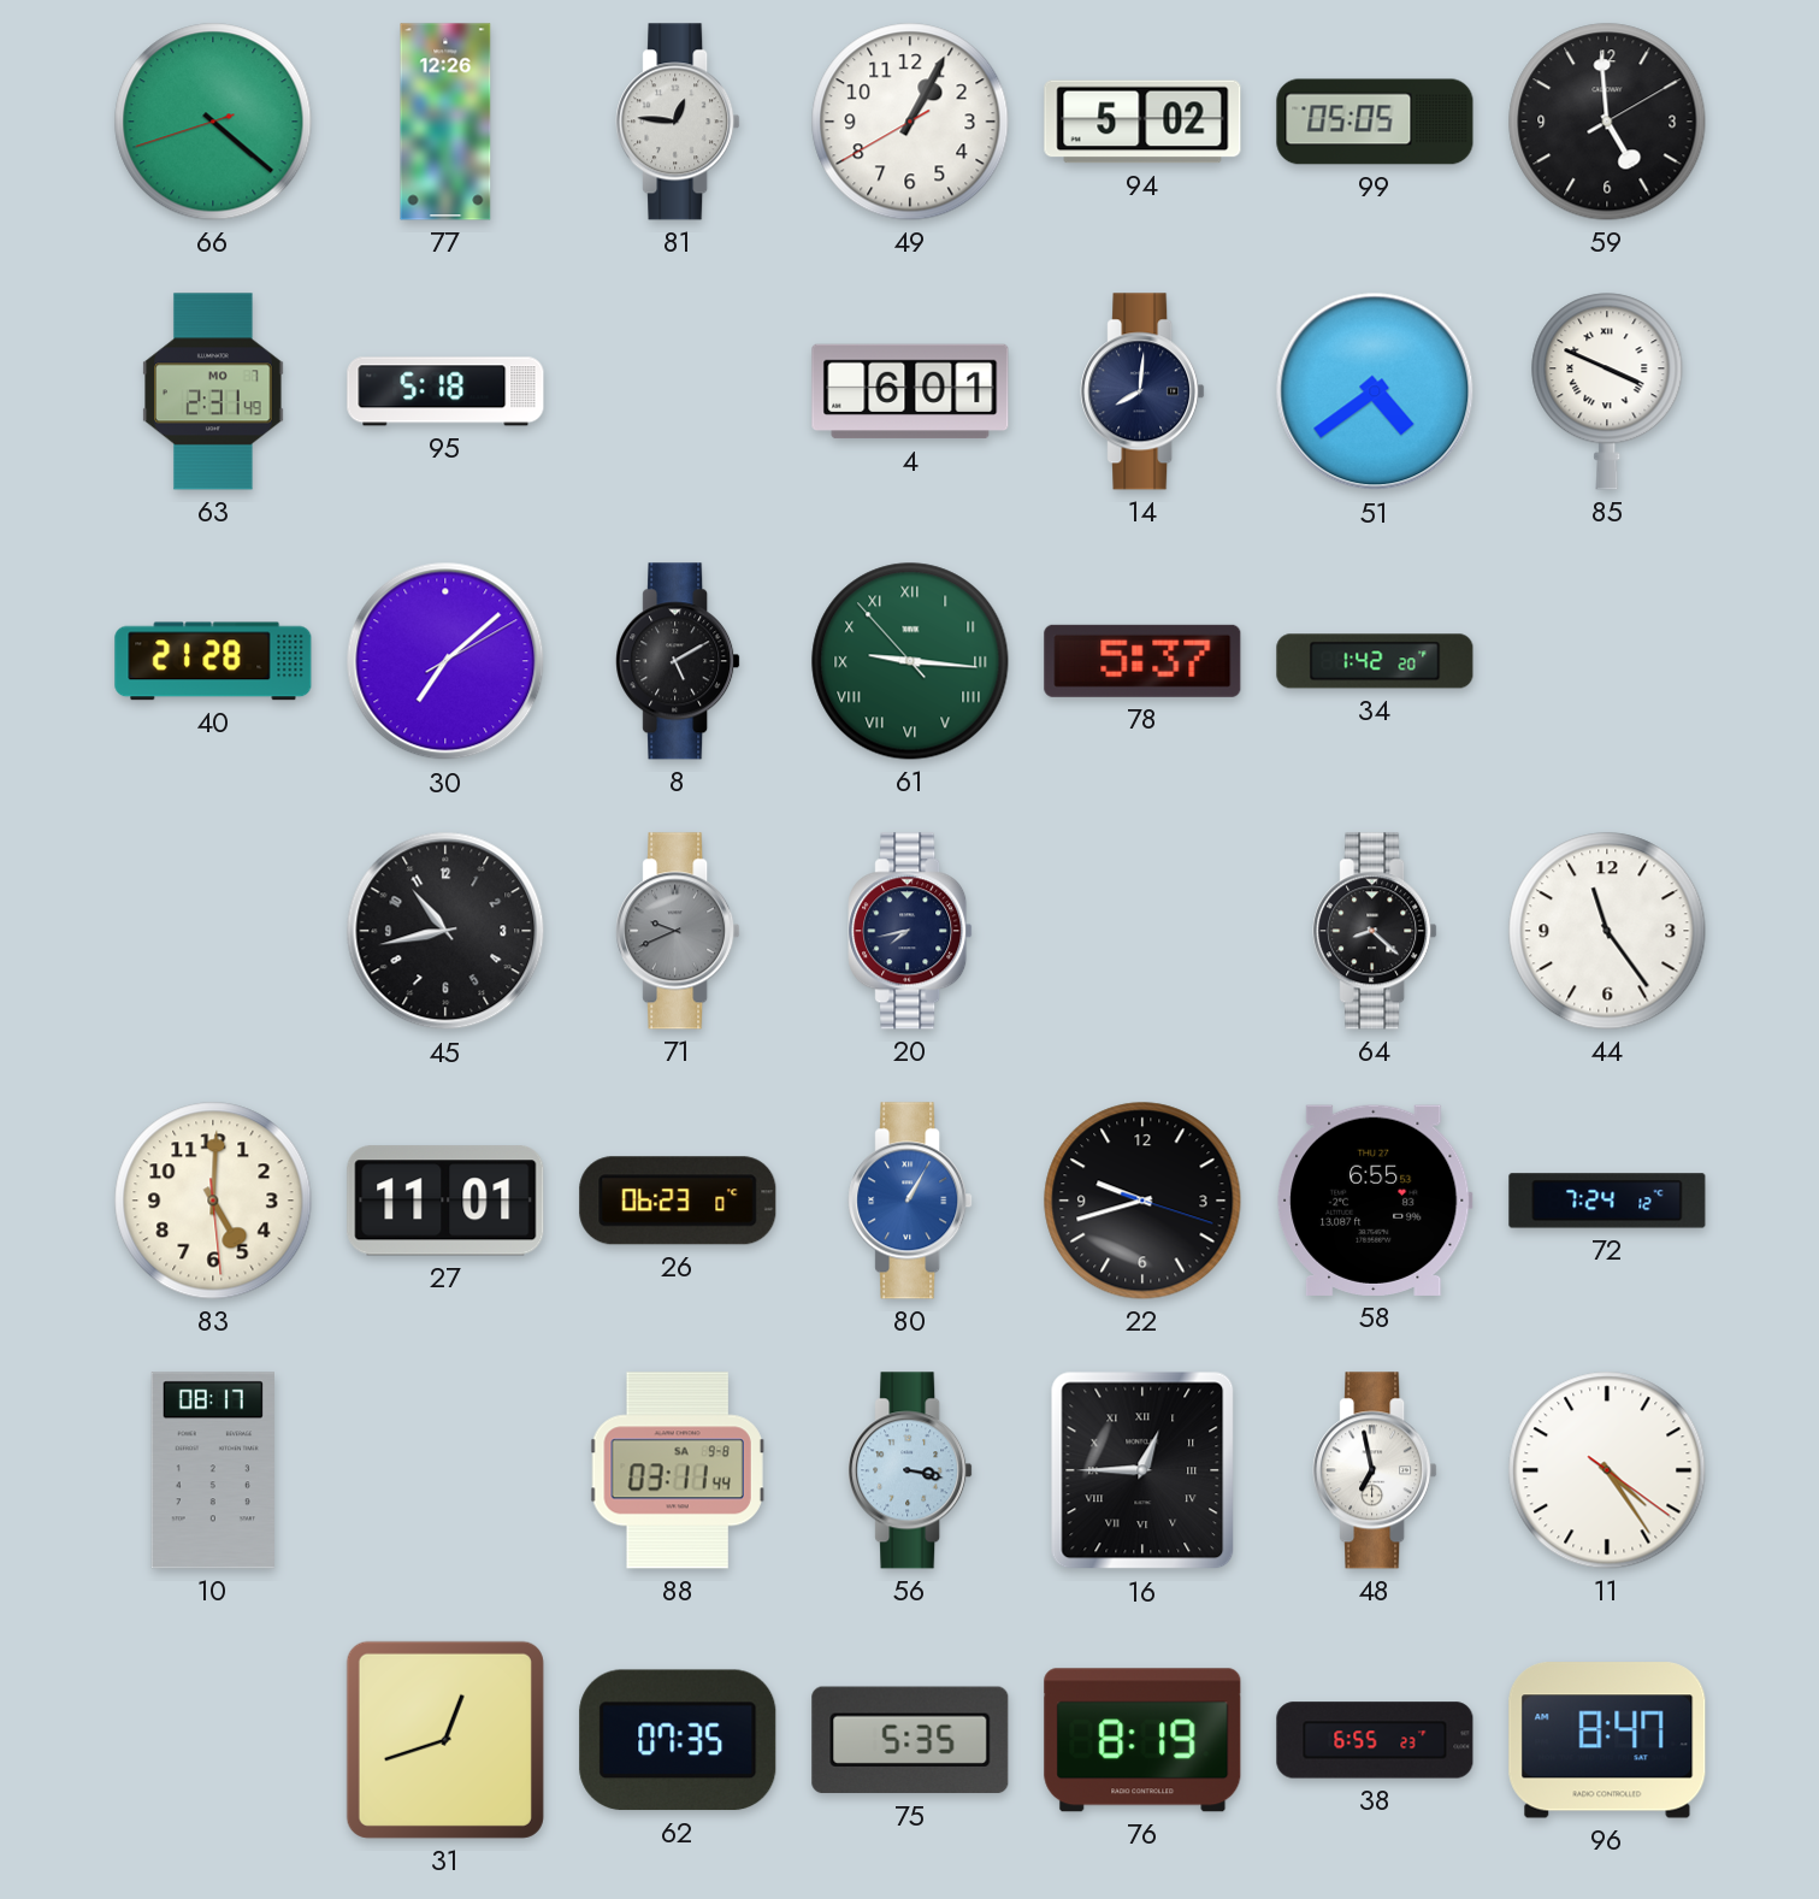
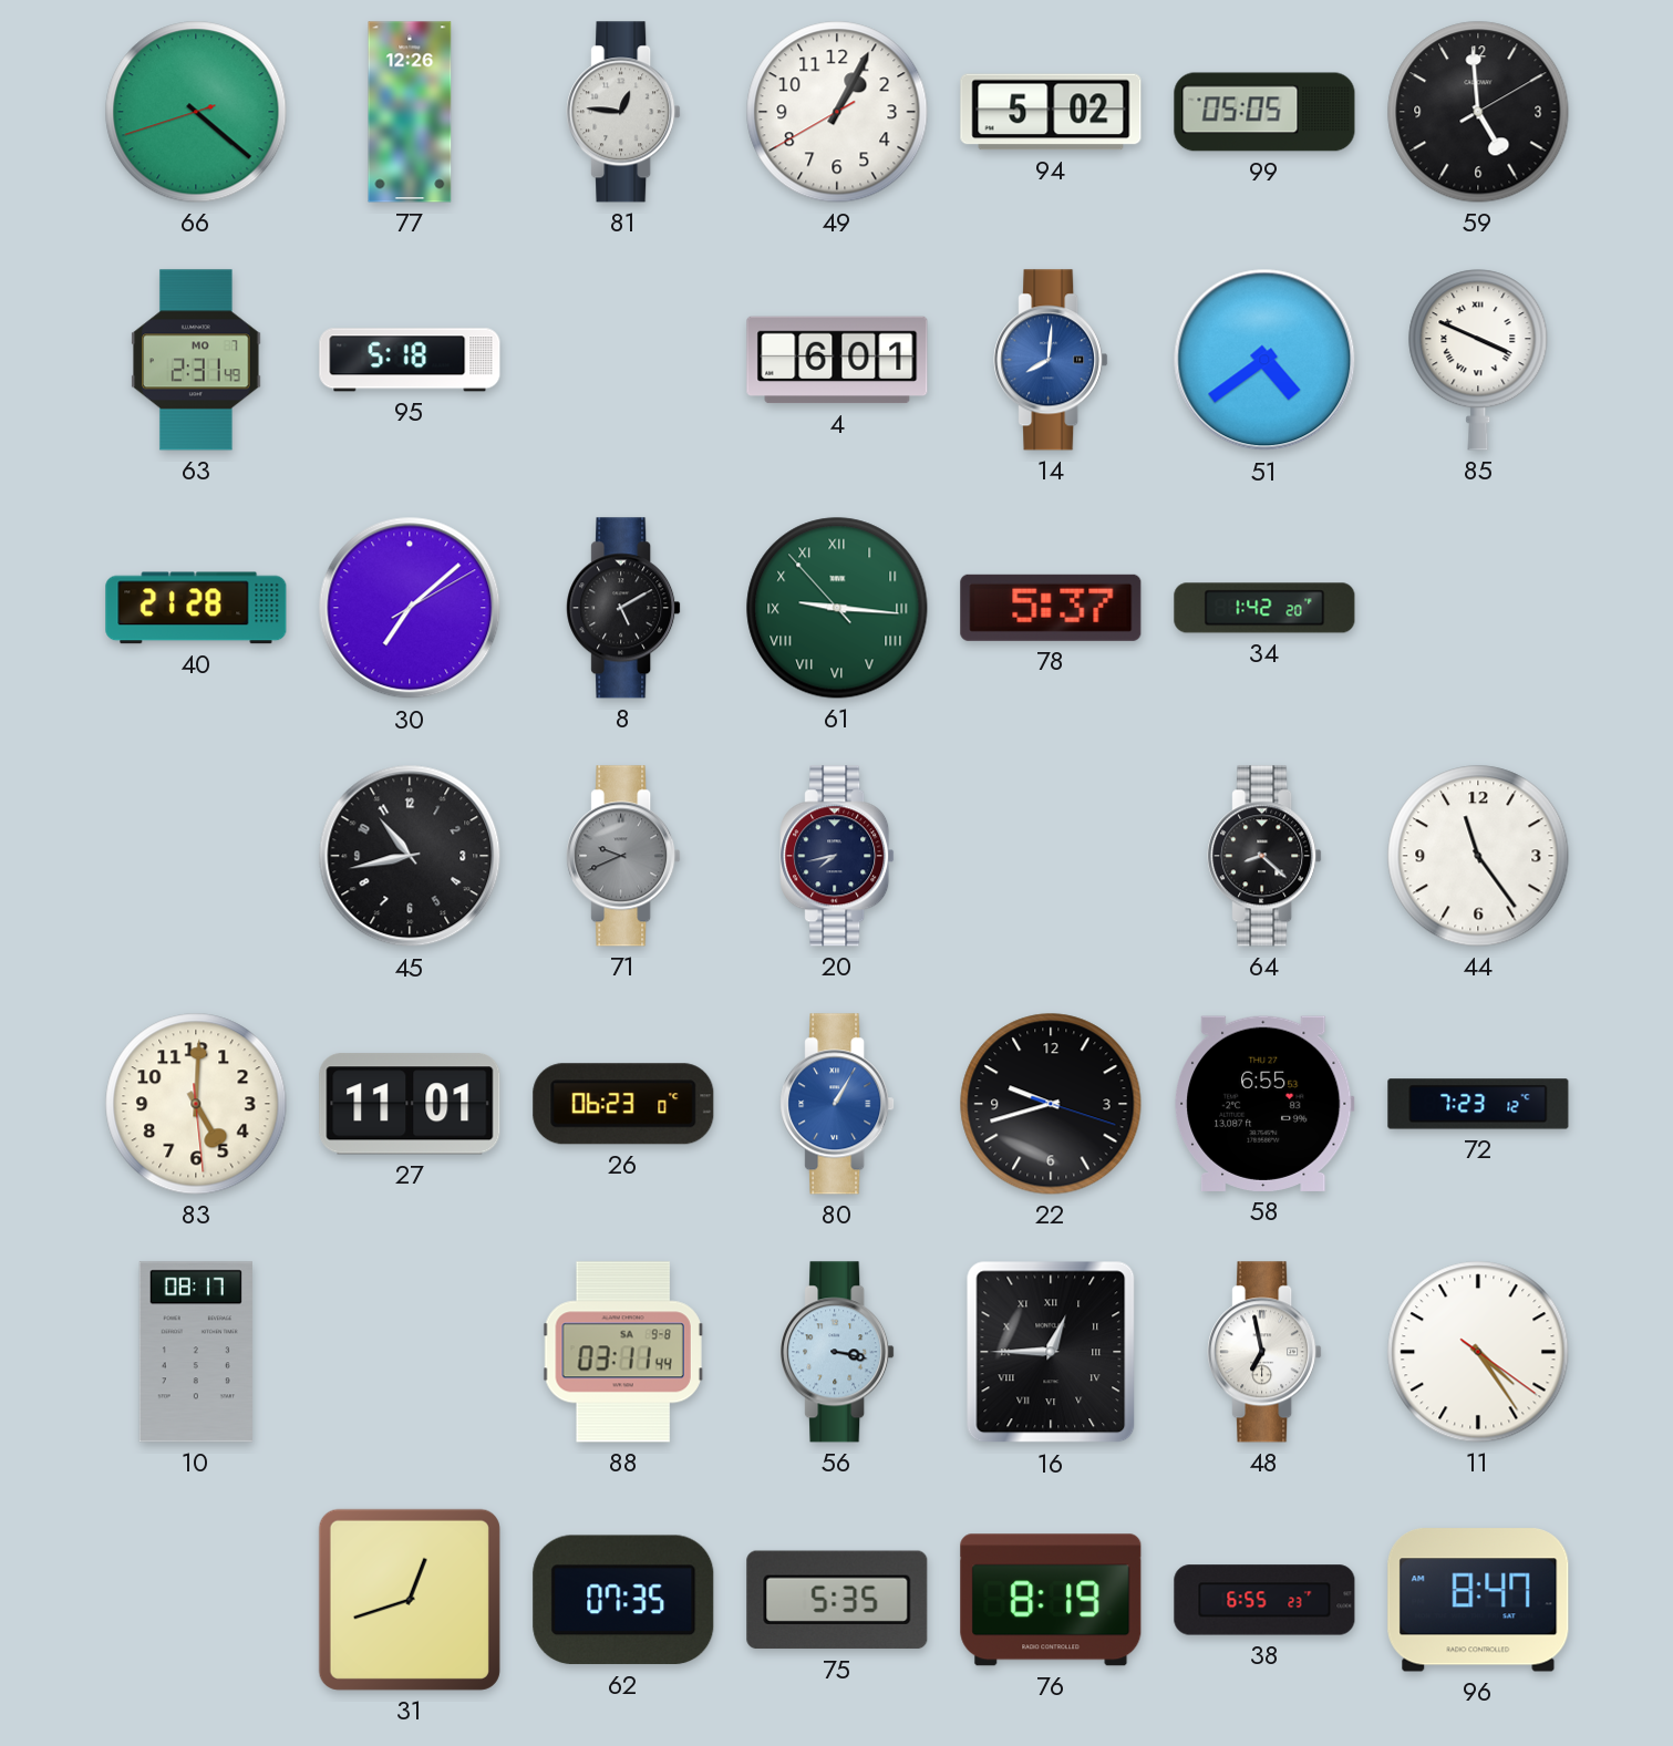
14 dial: navy -> blue (1051, 360)
72: 7:24 -> 7:23 (1478, 1104)
